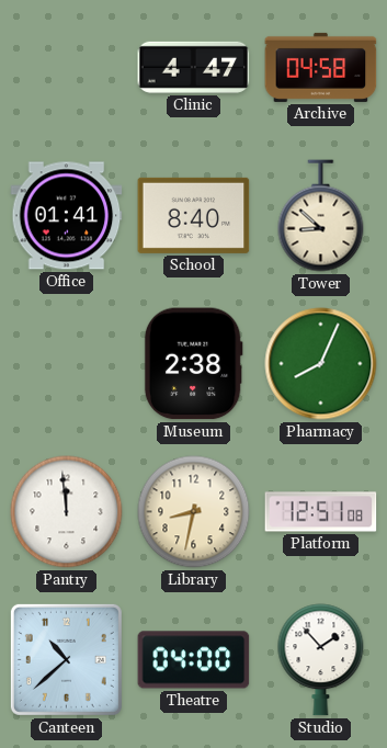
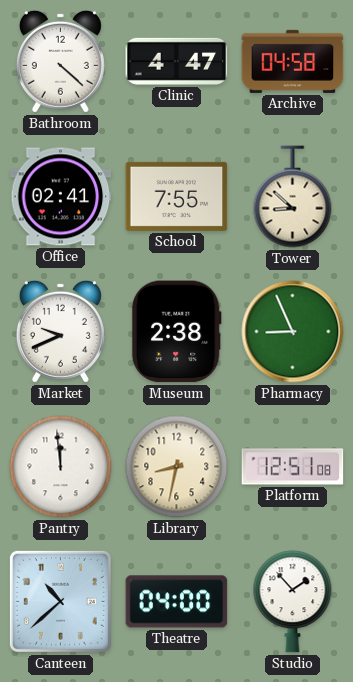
Bathroom: none -> 4:22 (60, 61)
Office: 01:41 -> 02:41 (61, 197)
School: 8:40 -> 7:55 (177, 196)
Market: none -> 9:41 (60, 331)
Pharmacy: 8:04 -> 8:56 (293, 332)
